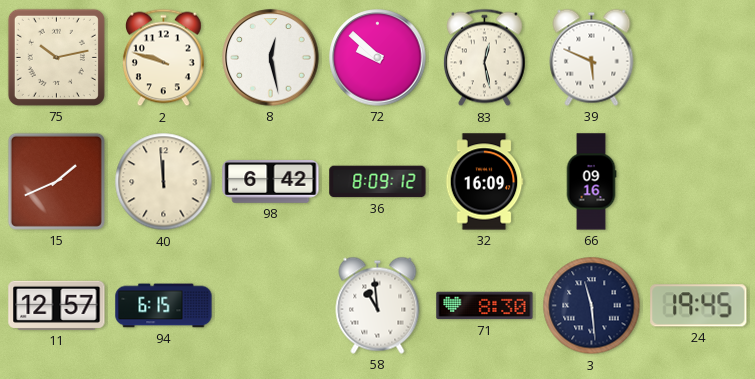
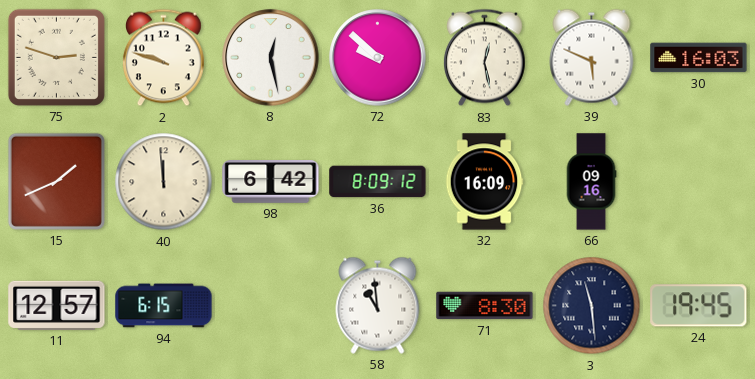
75: 10:13 -> 2:48 (56, 57)
30: none -> 16:03 (699, 58)
